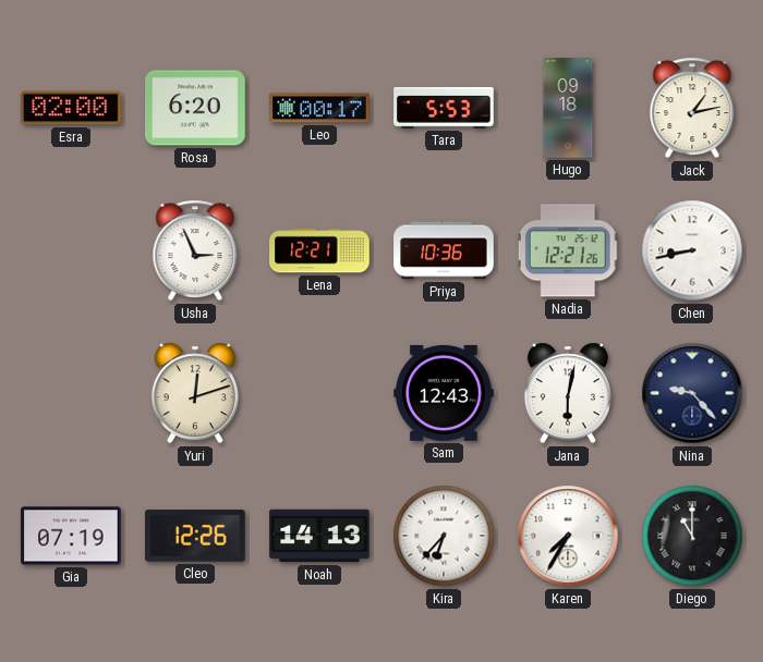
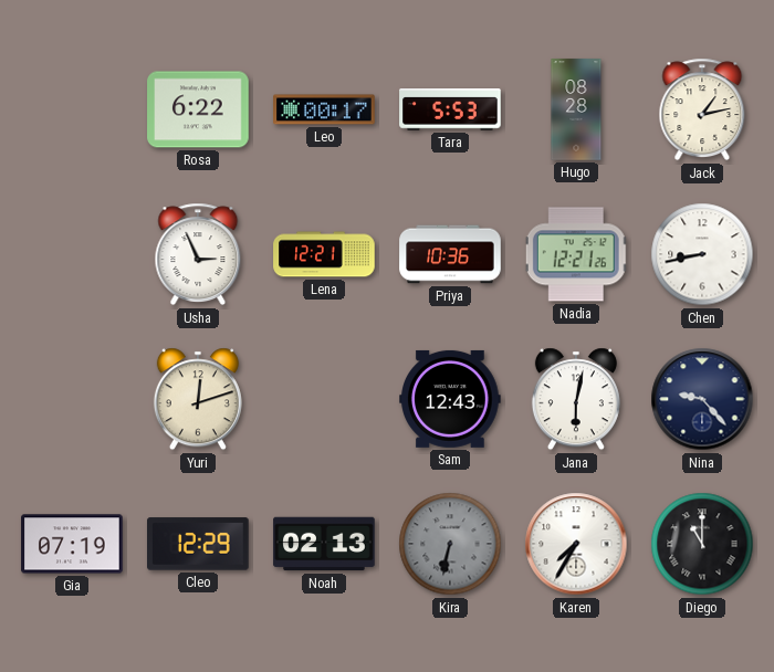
Esra: 02:00 -> none (71, 108)
Rosa: 6:20 -> 6:22 (198, 109)
Hugo: 09:18 -> 08:28 (576, 109)
Cleo: 12:26 -> 12:29 (199, 544)
Noah: 14:13 -> 02:13 (324, 544)
Kira: 6:37 -> 6:32 (450, 544)
Kira dial: white -> grey (450, 544)
